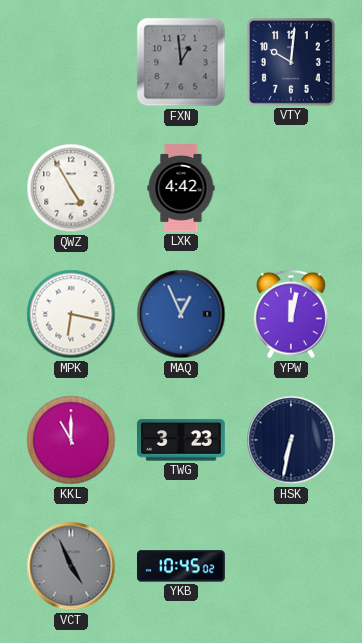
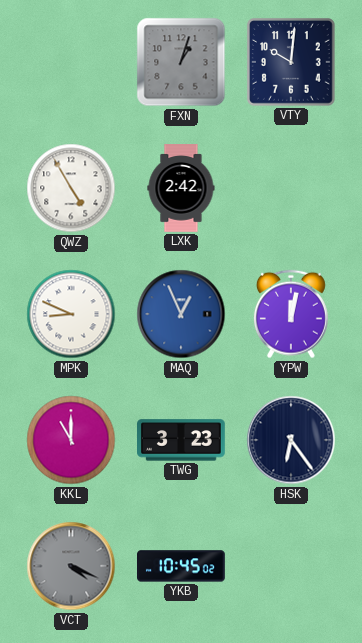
FXN: 12:59 -> 1:03 (181, 62)
LXK: 4:42 -> 2:42 (181, 188)
MPK: 6:17 -> 8:49 (71, 314)
HSK: 6:32 -> 6:24 (291, 440)
VCT: 4:56 -> 4:19 (71, 566)
